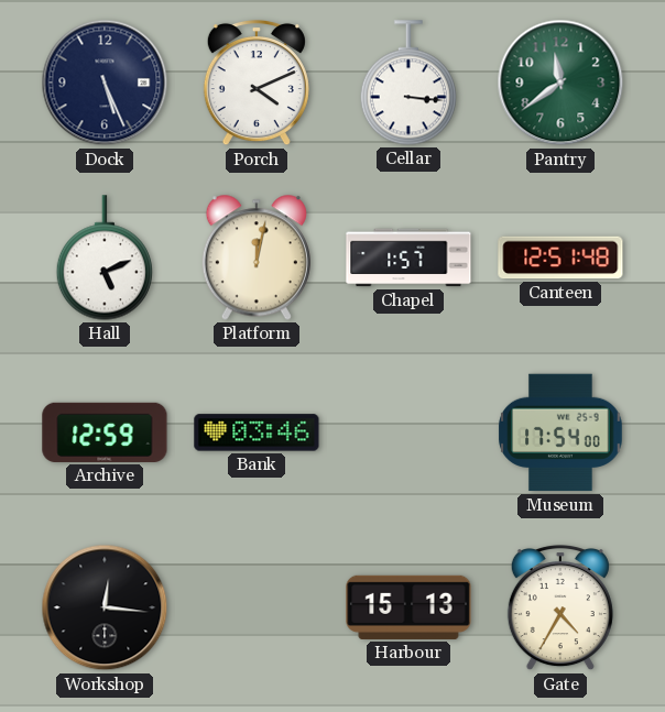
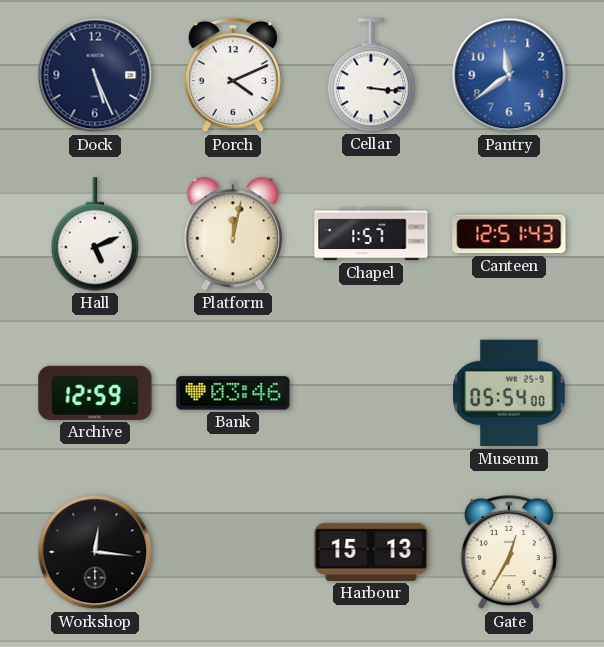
Pantry dial: green -> blue (509, 75)
Canteen: 12:51:48 -> 12:51:43 (509, 234)
Museum: 17:54 -> 05:54 (509, 393)
Gate: 4:35 -> 12:35 (509, 552)
